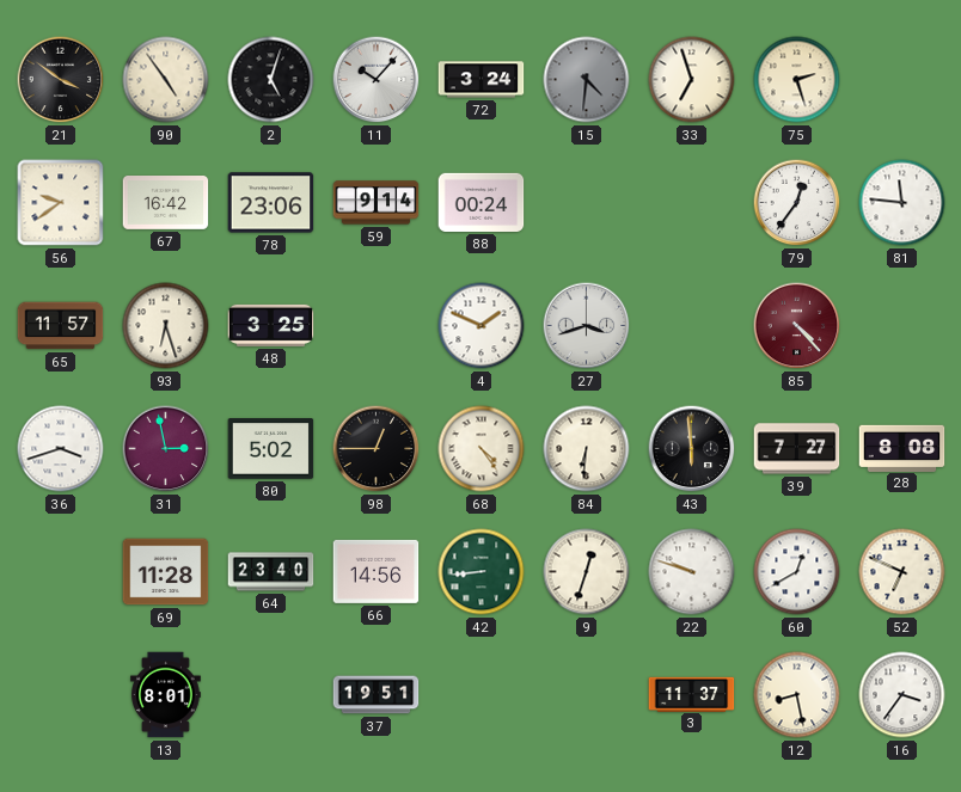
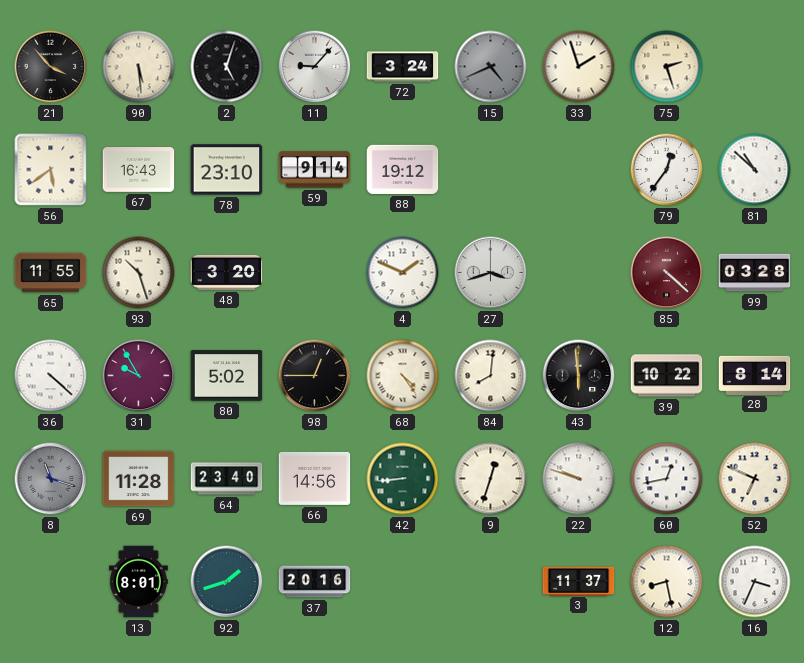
21: 3:51 -> 3:53 (51, 67)
90: 4:54 -> 5:29 (139, 67)
11: 10:07 -> 9:07 (315, 67)
15: 4:31 -> 4:41 (491, 67)
33: 6:57 -> 1:57 (579, 67)
56: 9:39 -> 5:39 (51, 170)
67: 16:42 -> 16:43 (139, 170)
78: 23:06 -> 23:10 (227, 170)
88: 00:24 -> 19:12 (403, 169)
81: 11:46 -> 10:52 (755, 170)
65: 11:57 -> 11:55 (51, 273)
93: 6:27 -> 10:27 (139, 273)
48: 3:25 -> 3:20 (227, 272)
85: 4:23 -> 4:22 (667, 273)
99: none -> 03:28 (755, 273)
36: 3:42 -> 4:22 (51, 376)
31: 2:58 -> 9:55 (139, 376)
84: 6:31 -> 8:01 (491, 376)
39: 7:27 -> 10:22 (667, 376)
28: 8:08 -> 8:14 (755, 375)
8: none -> 11:18 (51, 479)
60: 12:40 -> 12:43 (667, 479)
92: none -> 1:42 (227, 582)
37: 19:51 -> 20:16 (315, 582)
16: 3:36 -> 3:34 (755, 582)
